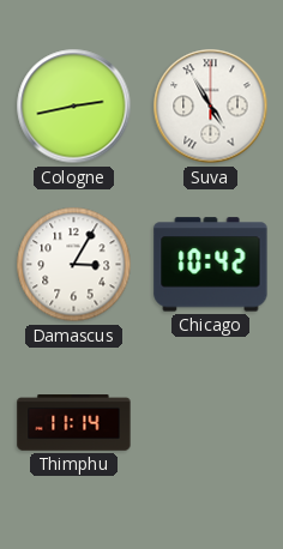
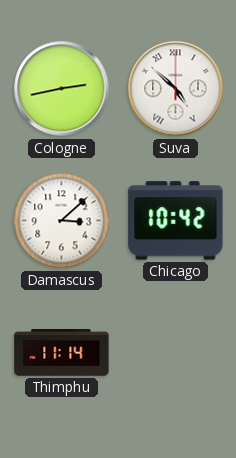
Suva: 4:55 -> 4:52 (176, 89)
Damascus: 3:05 -> 3:08 (62, 221)
